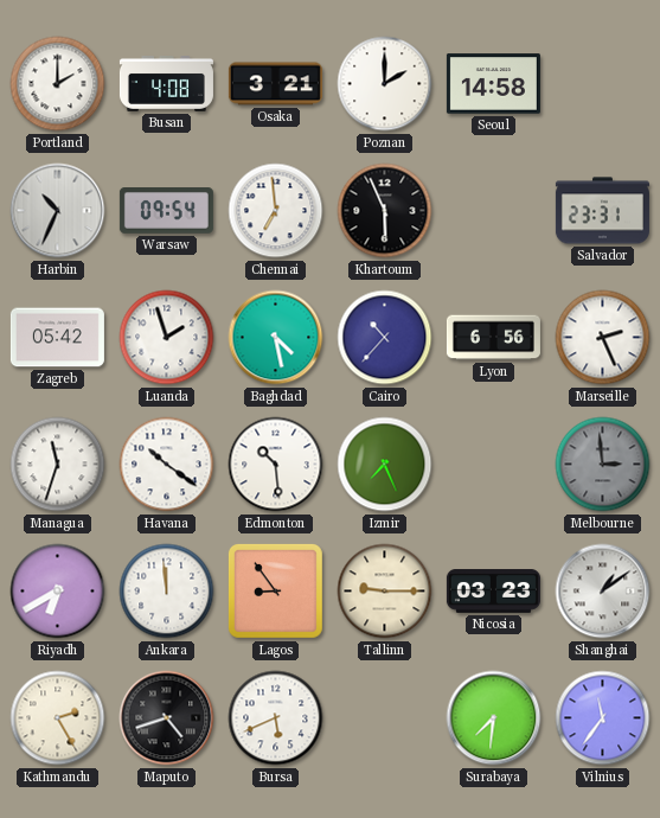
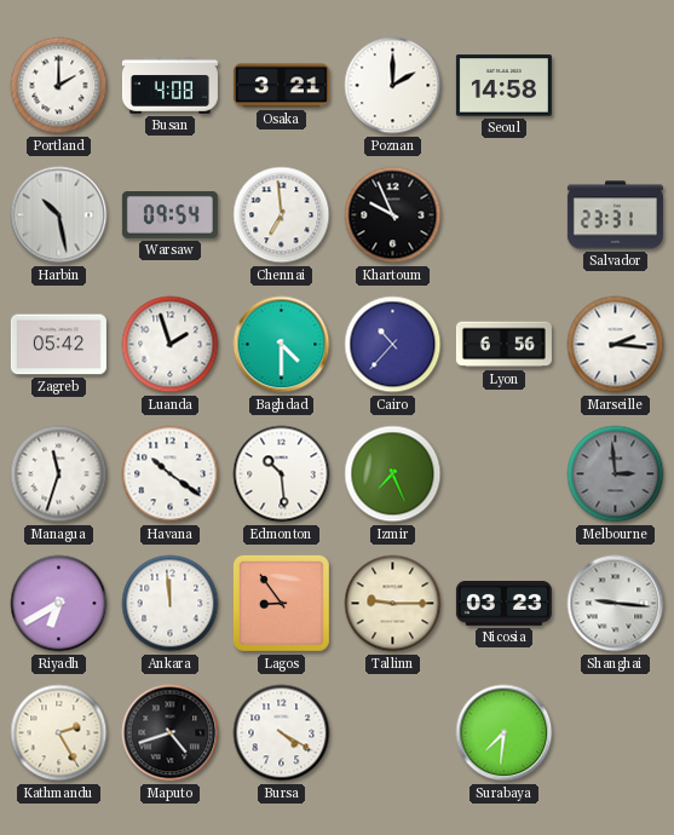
Harbin: 10:34 -> 10:28 (59, 215)
Khartoum: 5:56 -> 9:56 (393, 215)
Baghdad: 4:28 -> 4:30 (282, 345)
Marseille: 2:26 -> 2:16 (616, 345)
Shanghai: 1:09 -> 9:16 (616, 604)
Bursa: 5:41 -> 4:20 (282, 733)
Vilnius: 11:36 -> none (603, 718)
